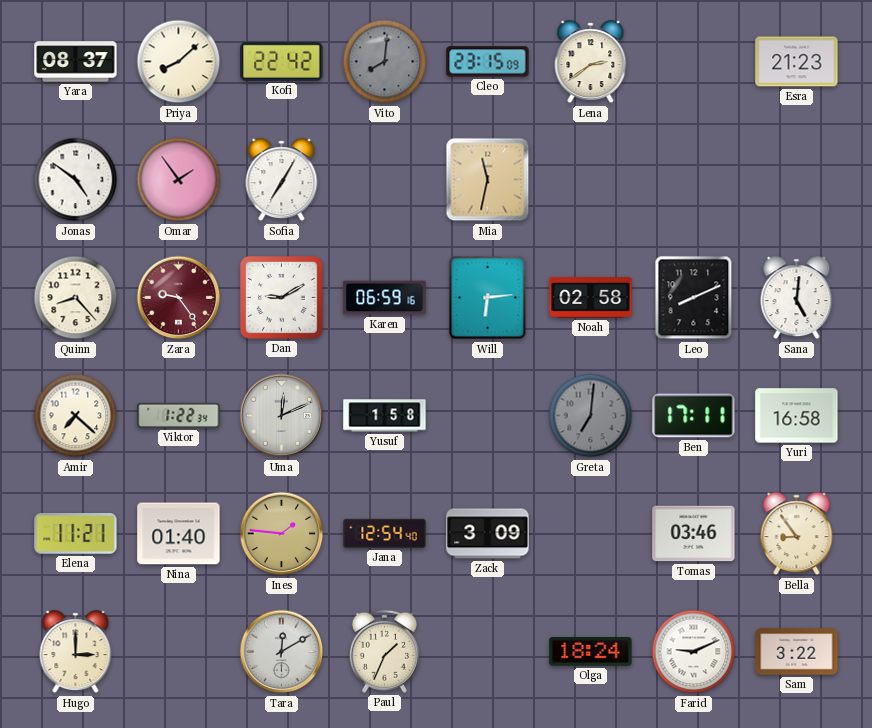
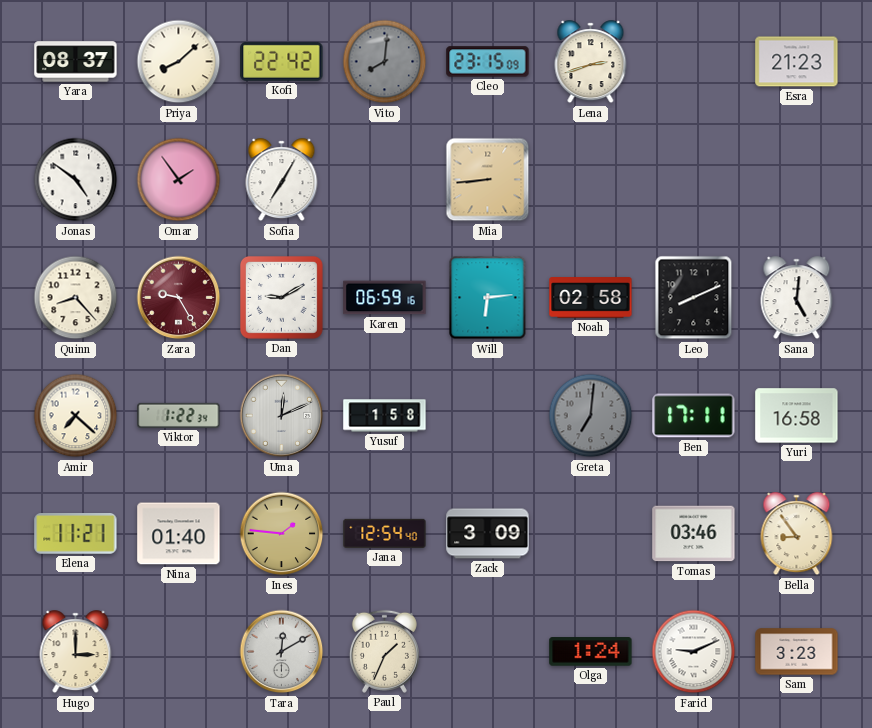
Lena: 2:39 -> 2:42 (591, 62)
Mia: 11:32 -> 8:44 (488, 180)
Zara: 9:24 -> 9:25 (179, 298)
Olga: 18:24 -> 1:24 (591, 652)
Sam: 3:22 -> 3:23 (797, 652)
